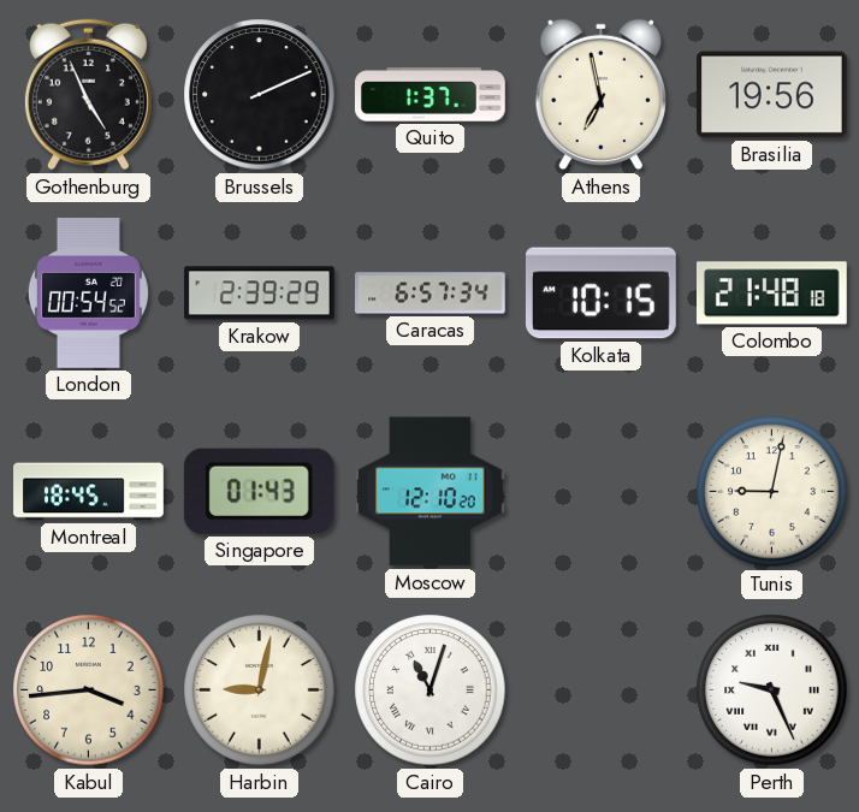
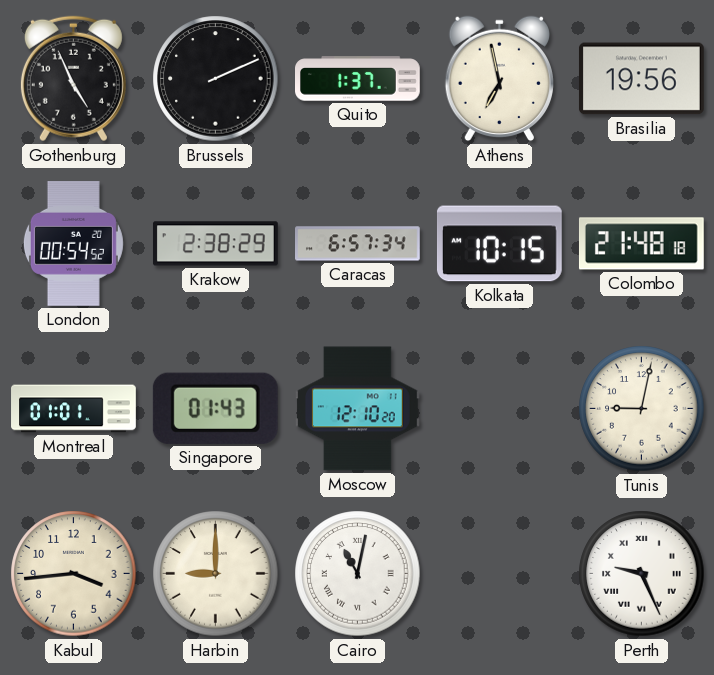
Krakow: 2:39 -> 2:38 (216, 244)
Montreal: 18:45 -> 01:01 (74, 409)
Harbin: 9:02 -> 9:00 (216, 574)
Cairo: 11:03 -> 11:02 (358, 574)
